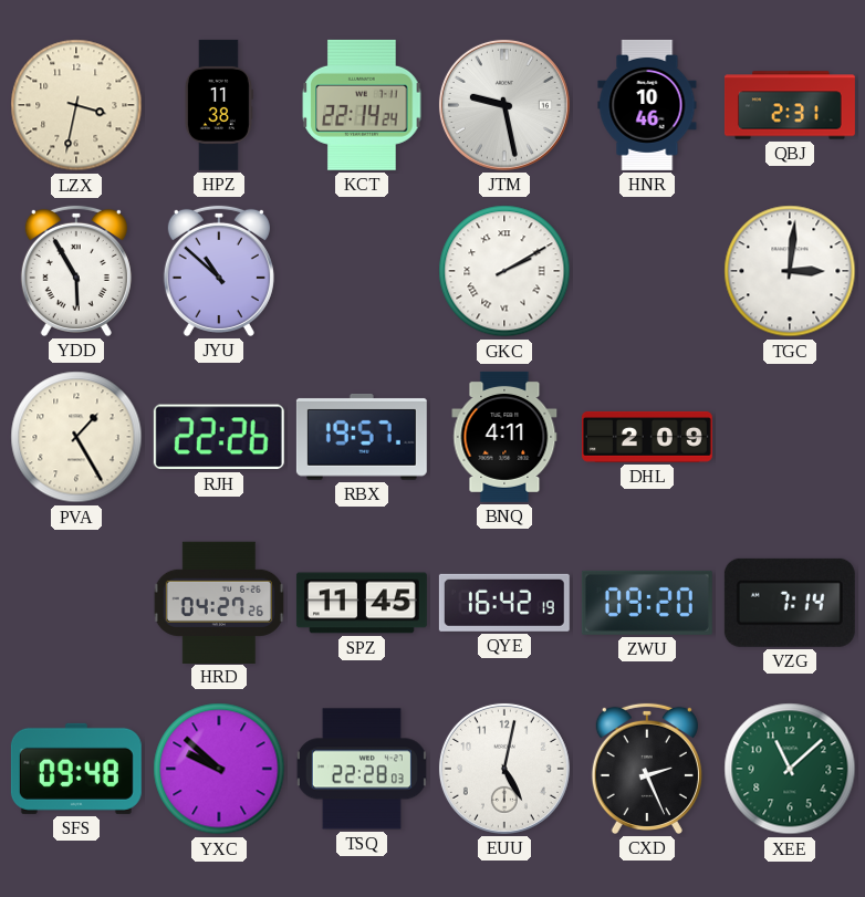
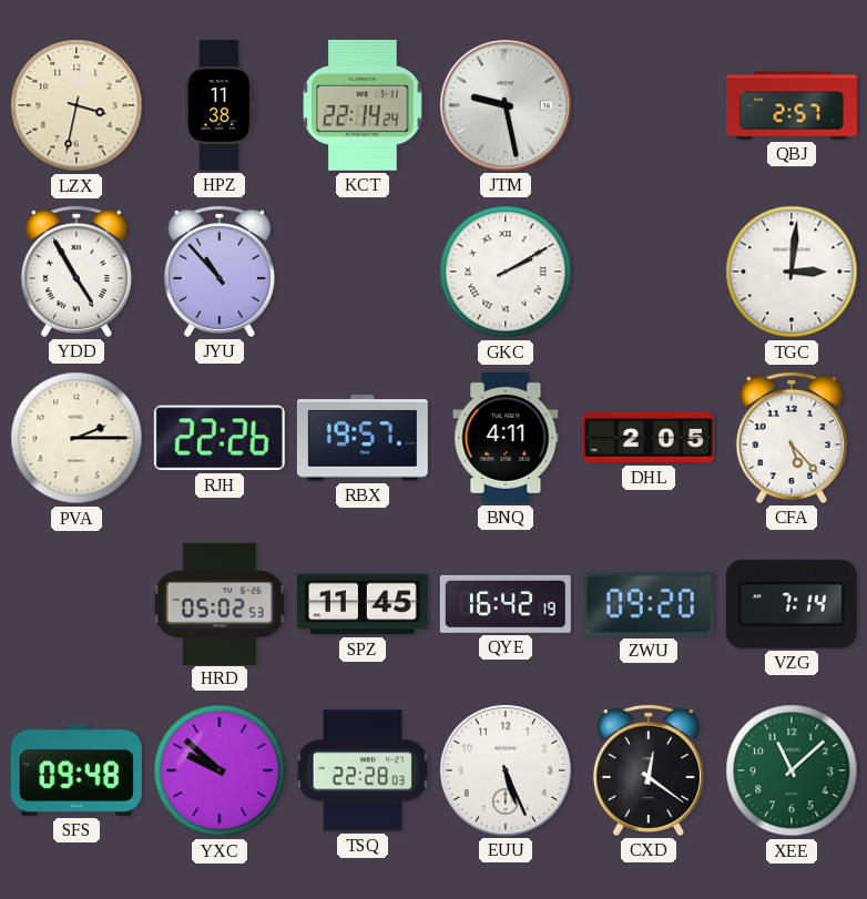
HNR: 10:46 -> none (647, 105)
QBJ: 2:31 -> 2:57 (792, 105)
YDD: 5:55 -> 4:55 (76, 272)
JYU: 10:52 -> 10:53 (220, 272)
PVA: 1:25 -> 2:15 (76, 438)
DHL: 2:09 -> 2:05 (649, 438)
CFA: none -> 5:23 (792, 438)
HRD: 04:27 -> 05:02 (218, 603)
EUU: 5:02 -> 5:26 (506, 770)
CXD: 2:26 -> 12:21 (649, 770)
